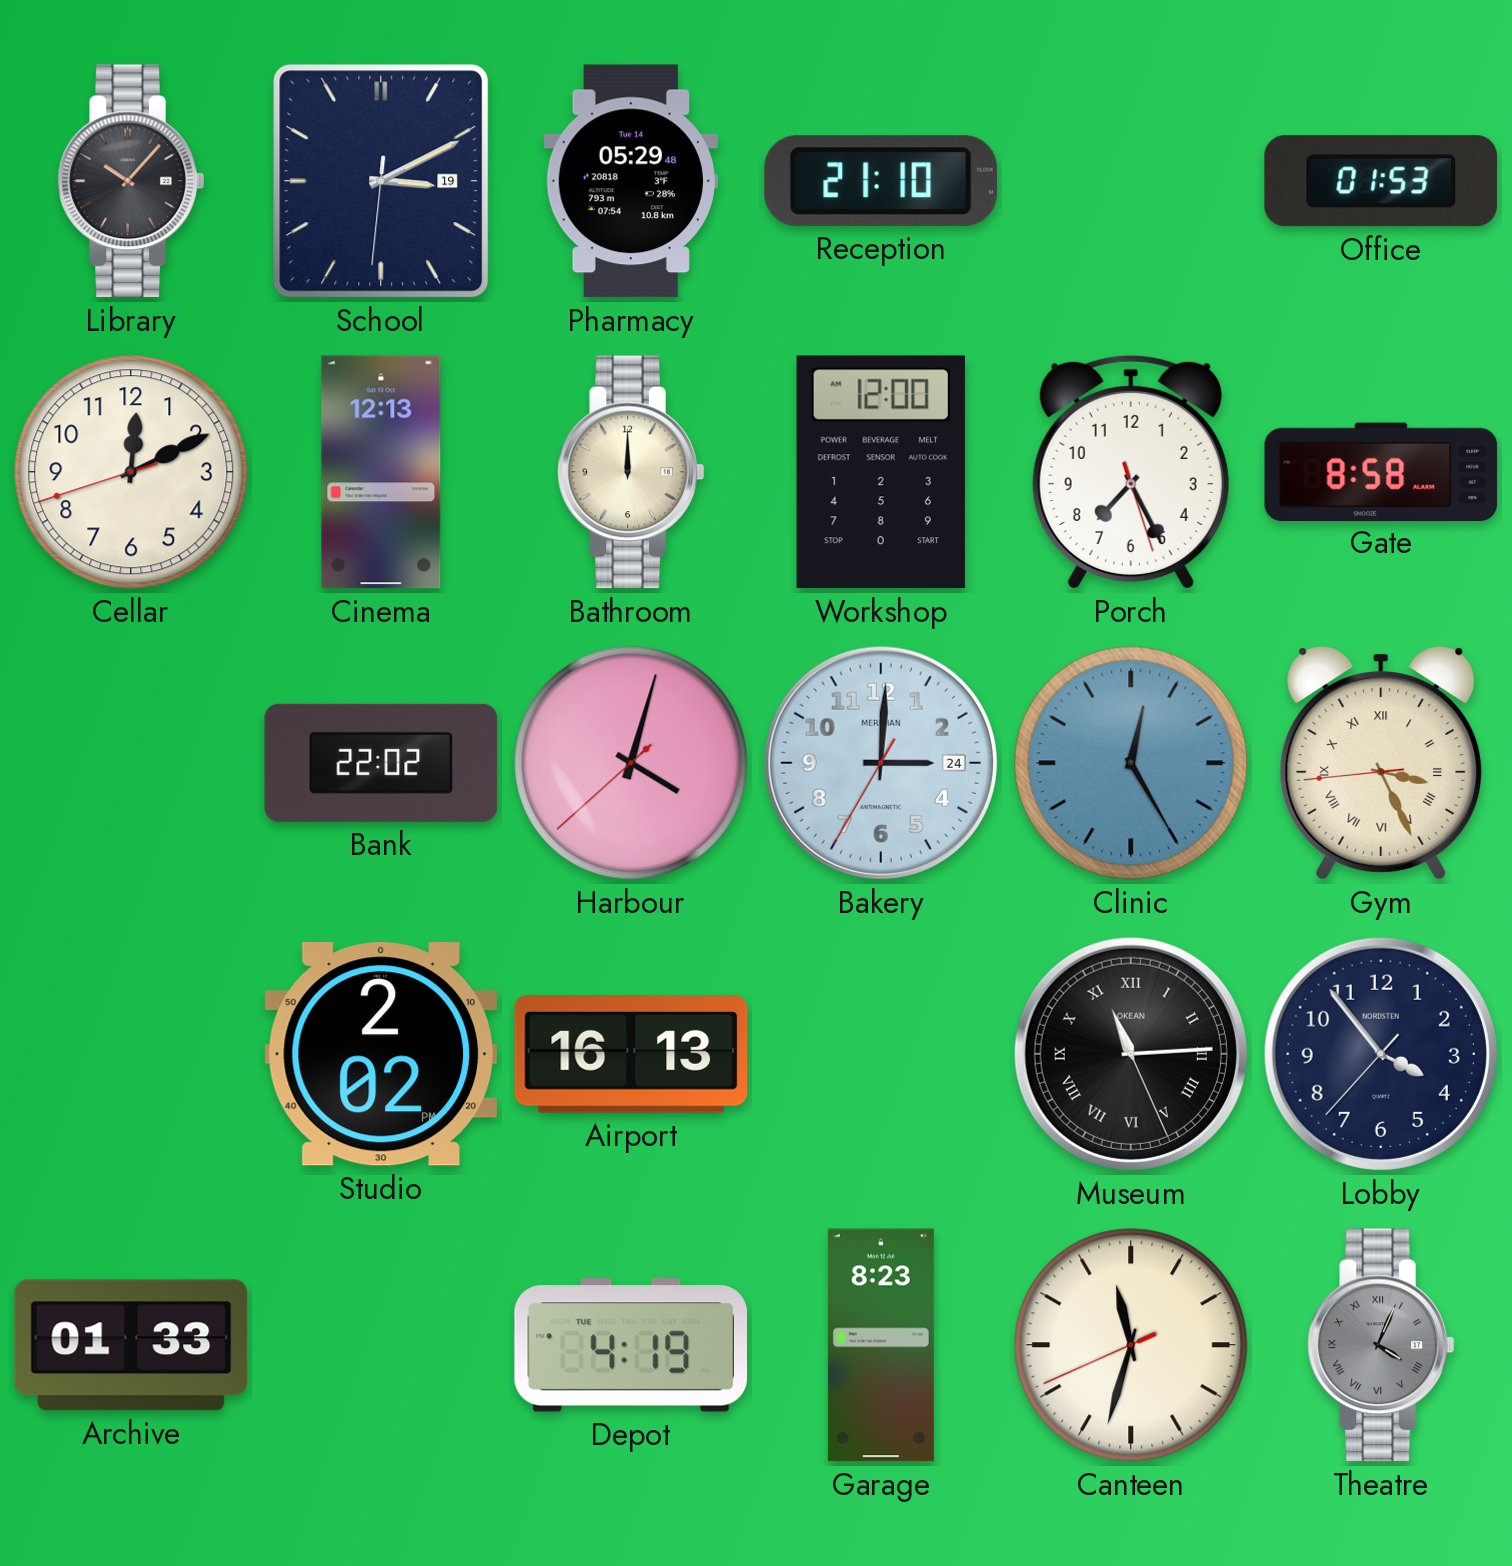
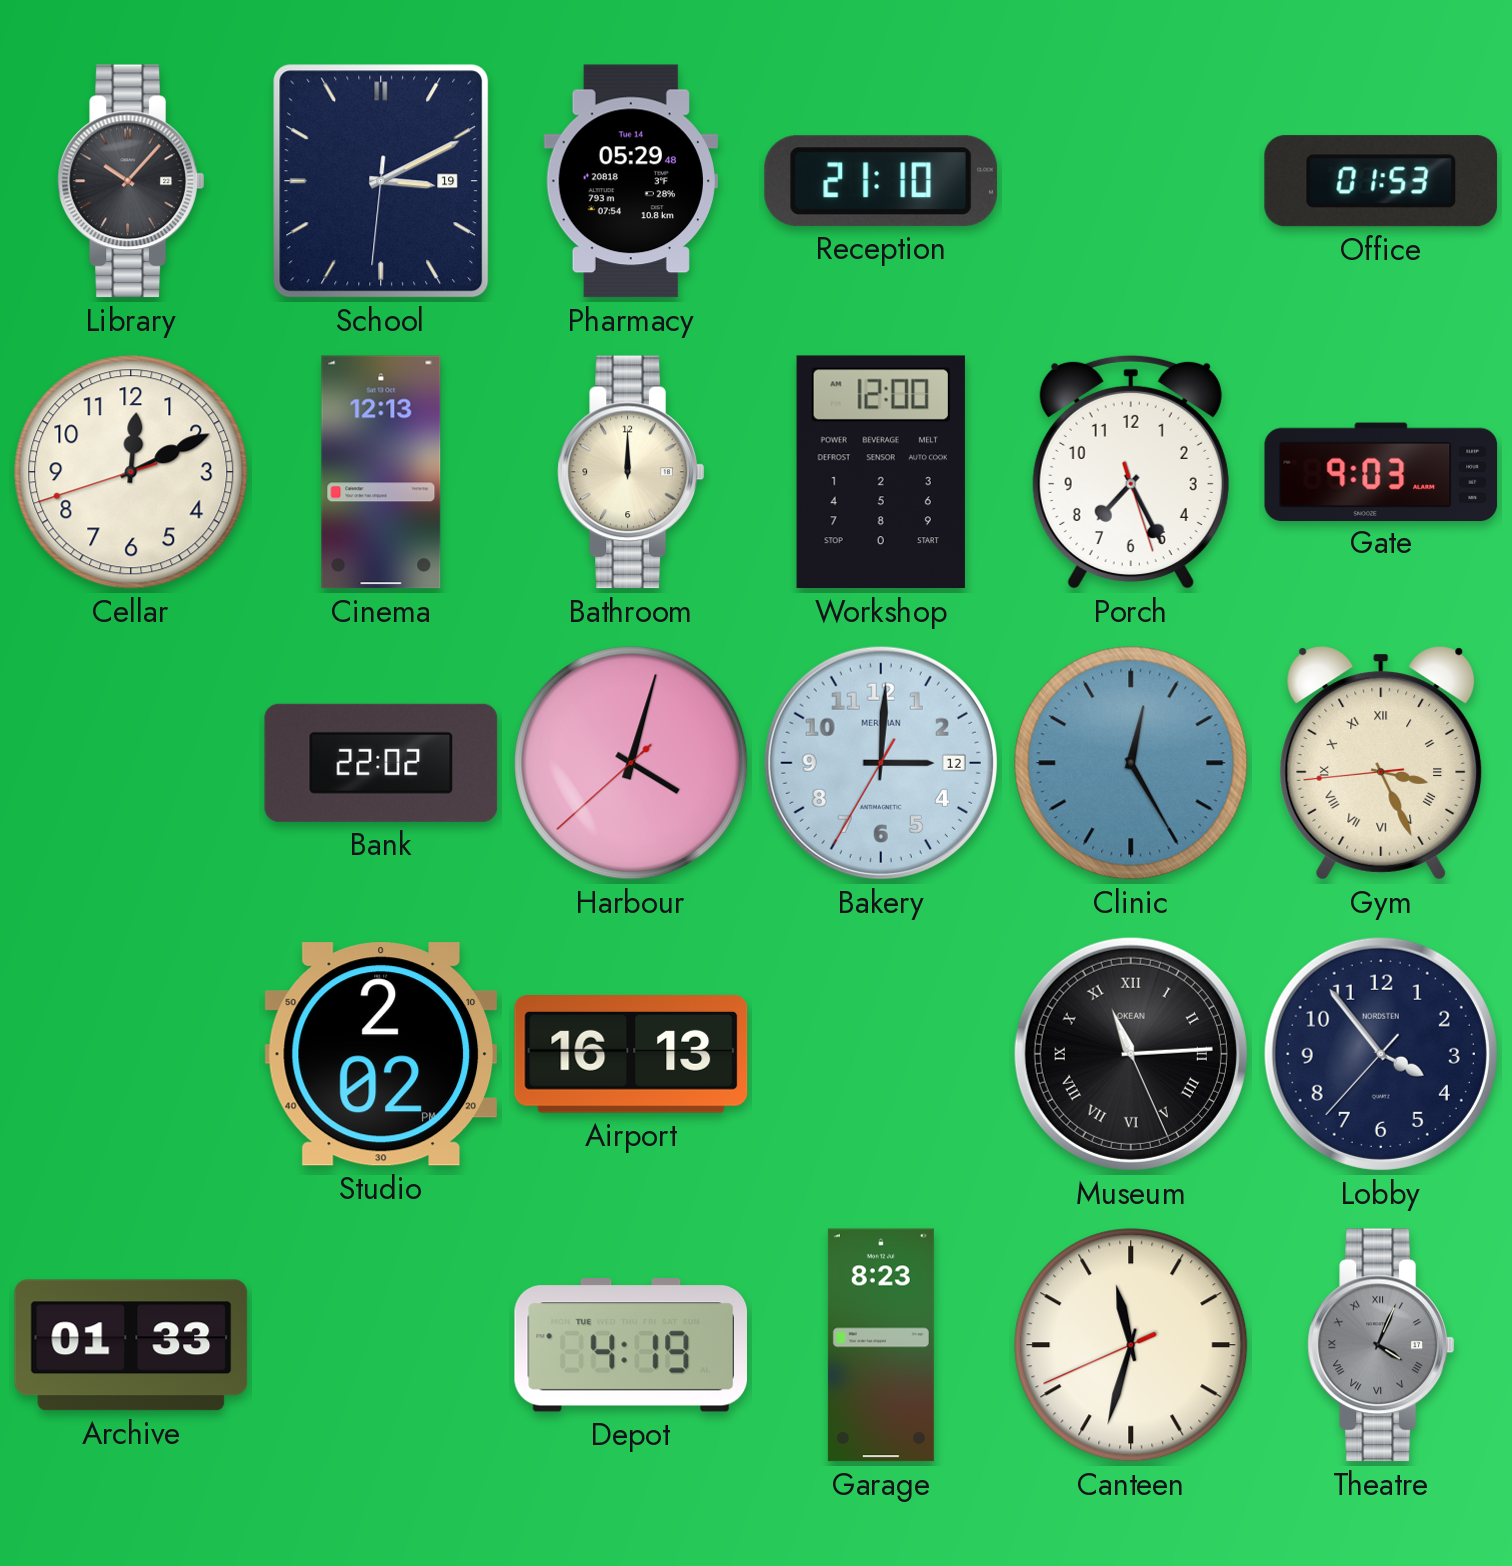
Gate: 8:58 -> 9:03 (1381, 471)
Bakery date: 24 -> 12 (881, 763)
